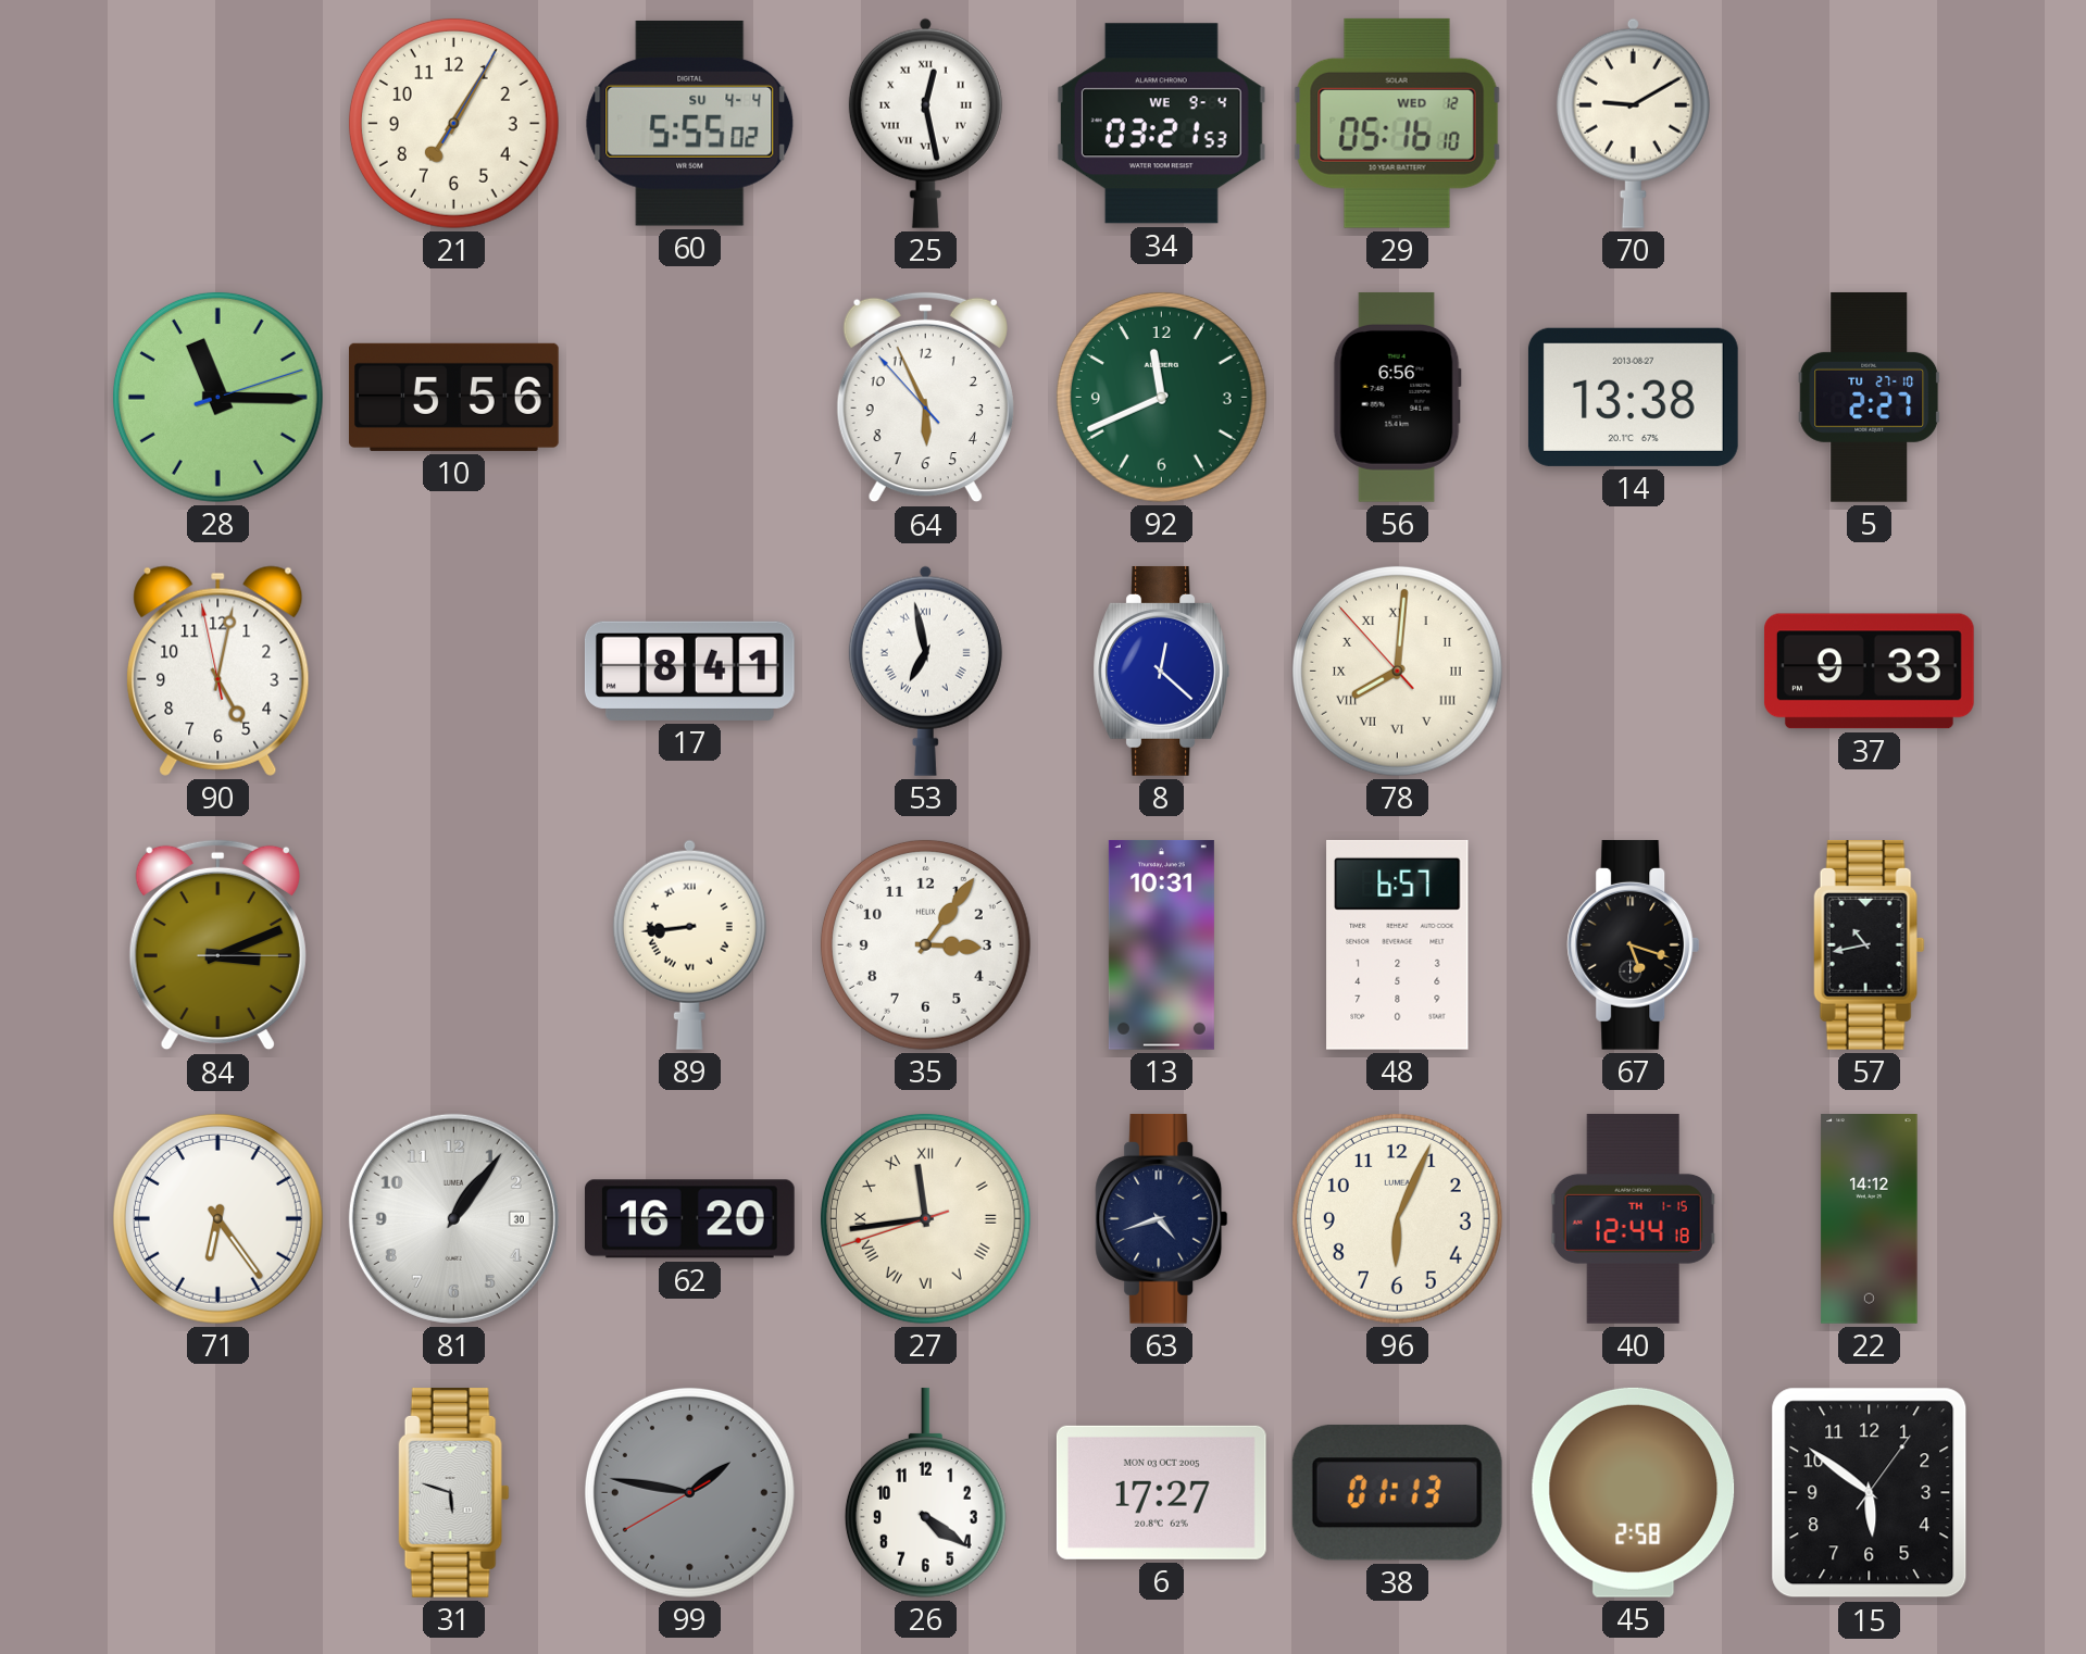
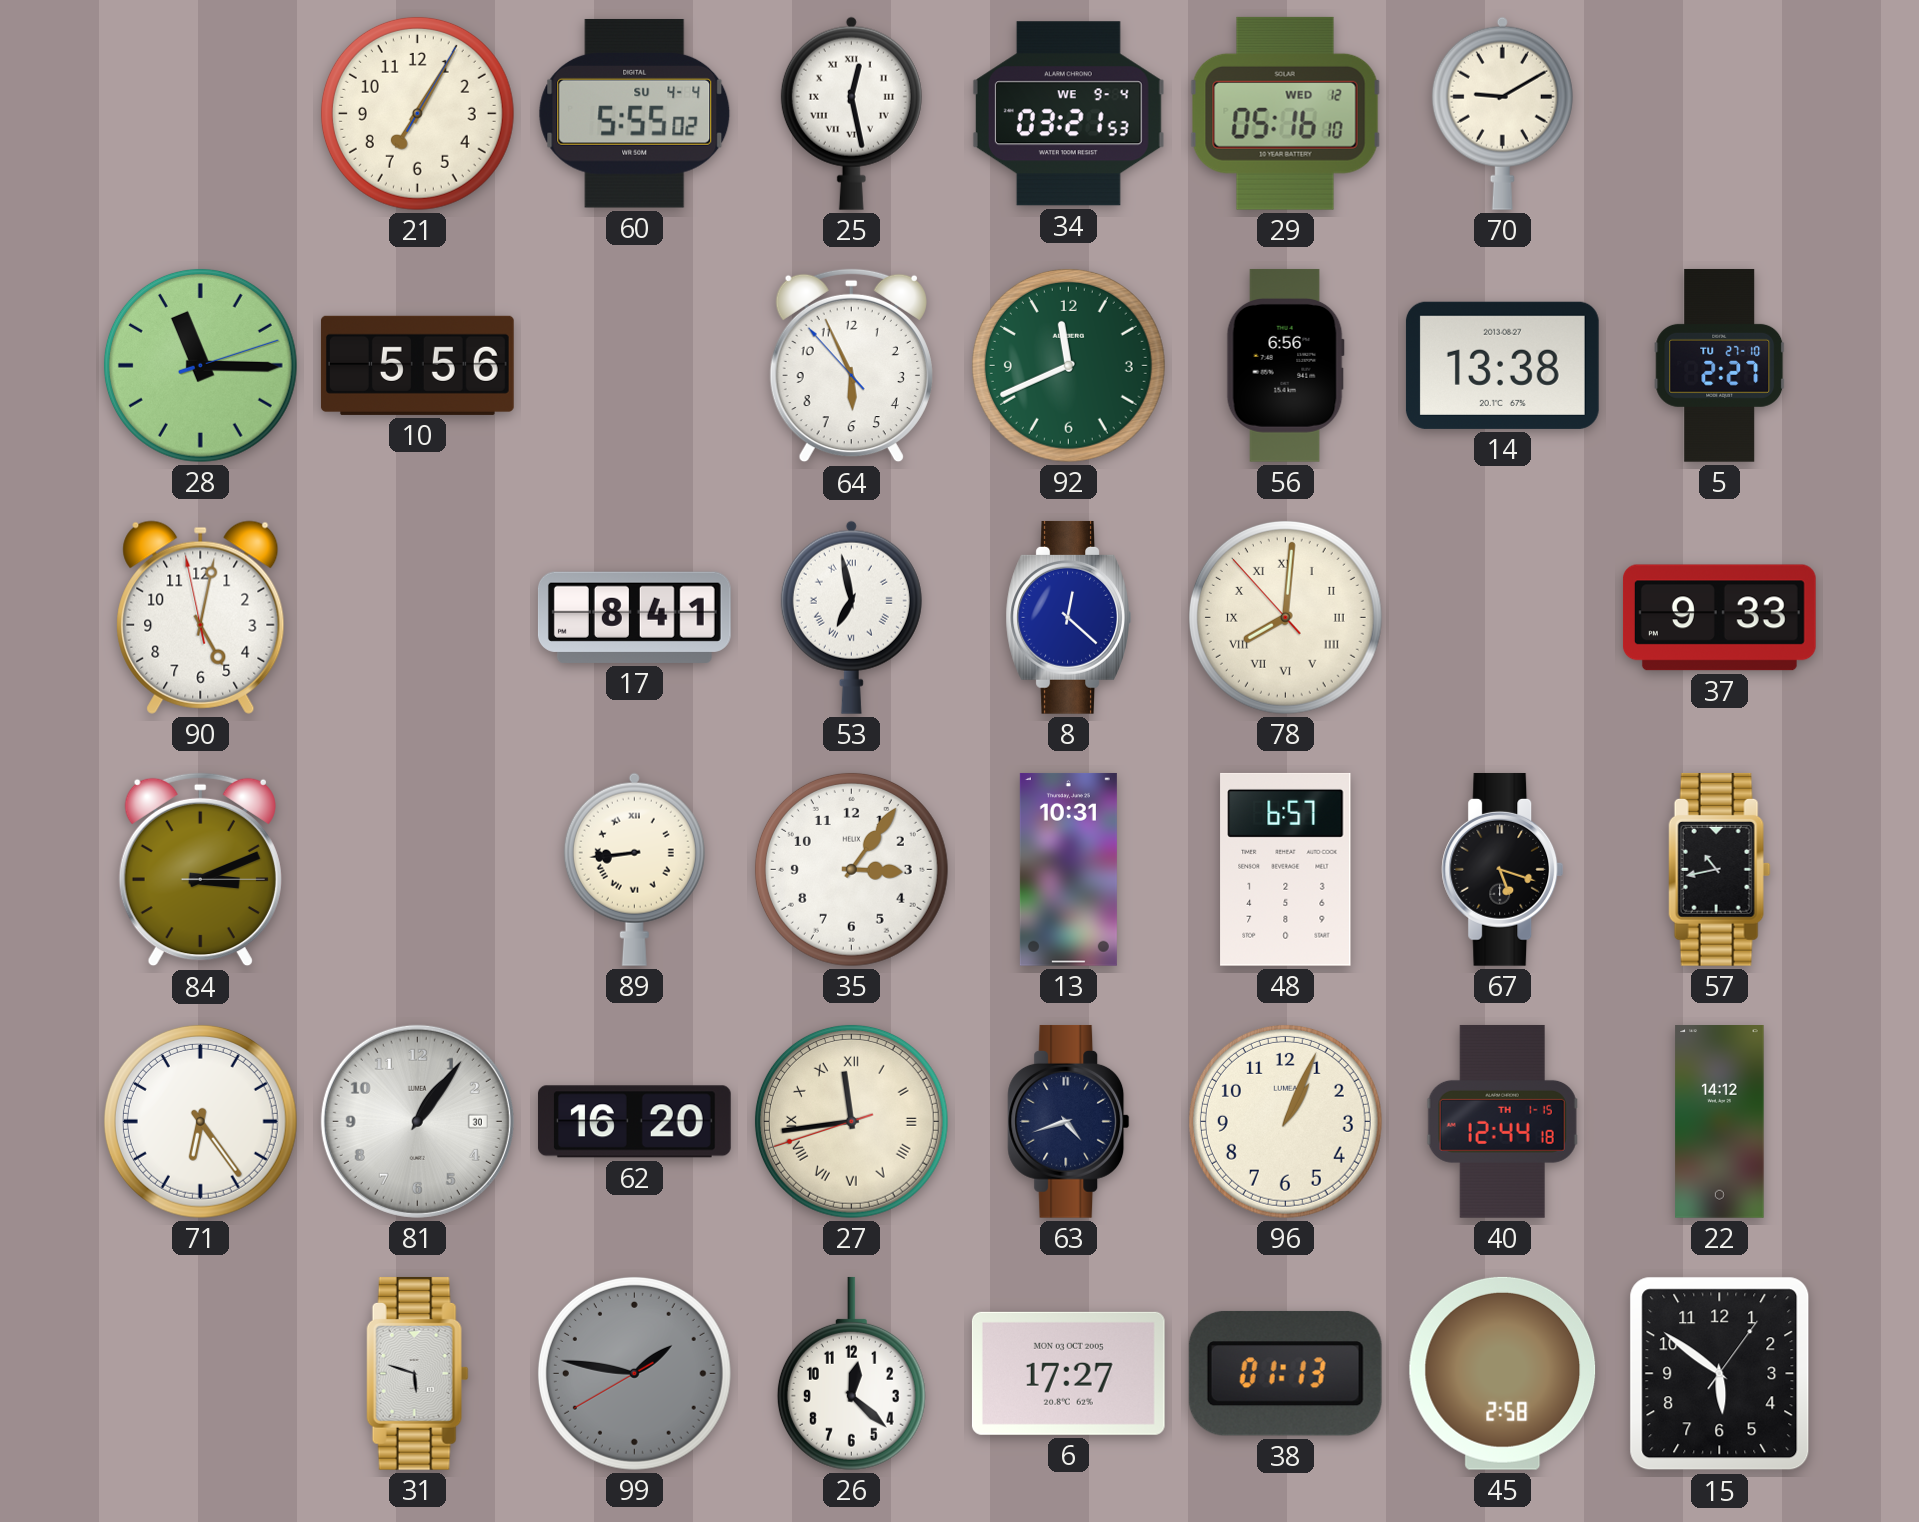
96: 6:04 -> 1:04 (1285, 1121)
26: 4:21 -> 12:22 (851, 1373)
